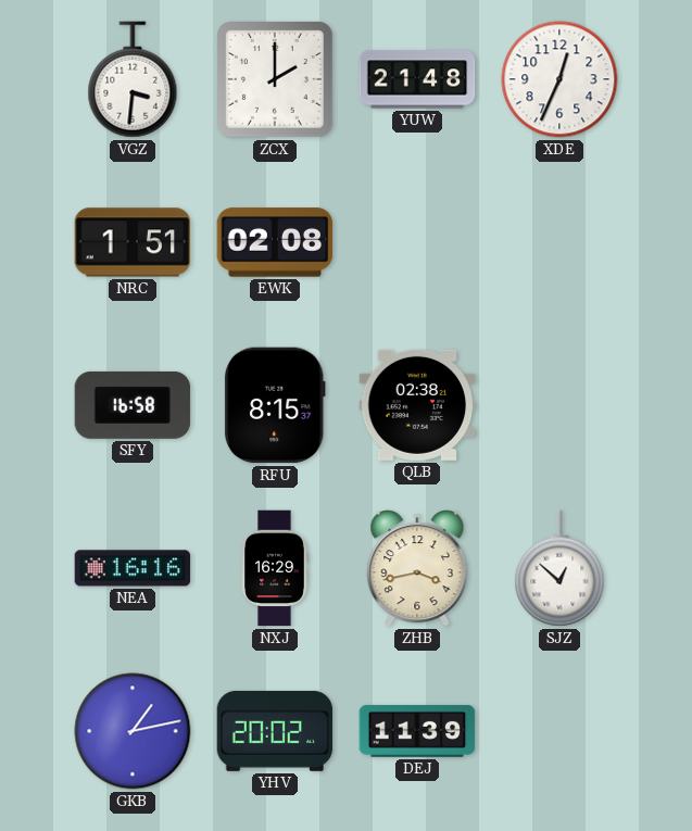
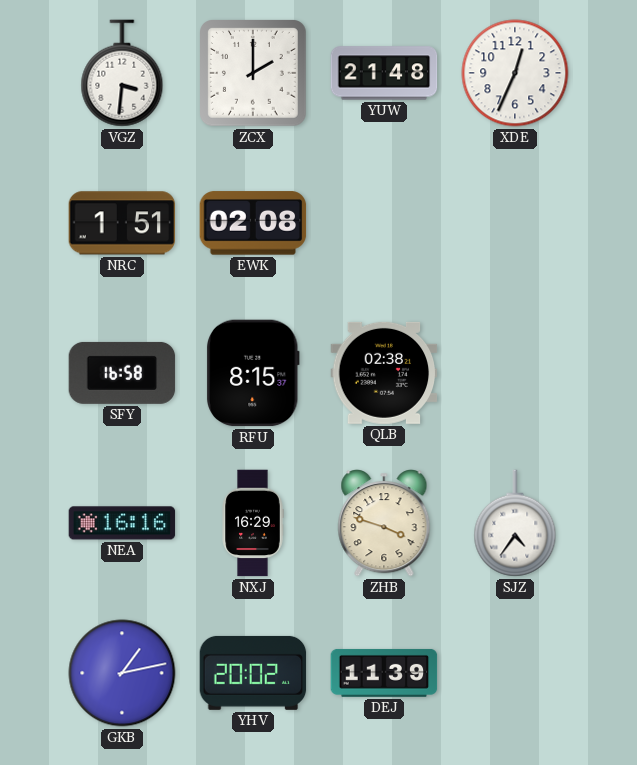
ZHB: 3:43 -> 3:48 (384, 523)
SJZ: 12:52 -> 4:36 (515, 523)
